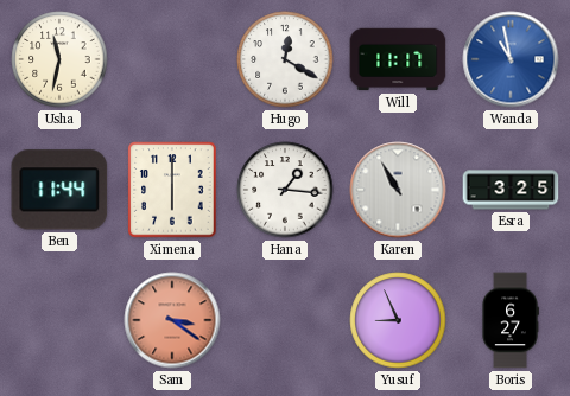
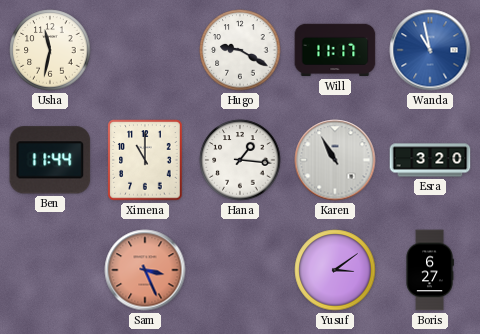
Hugo: 12:20 -> 9:20 (240, 50)
Ximena: 6:00 -> 11:00 (145, 160)
Esra: 3:25 -> 3:20 (430, 160)
Sam: 3:21 -> 3:26 (145, 270)
Yusuf: 8:56 -> 3:09 (335, 270)
